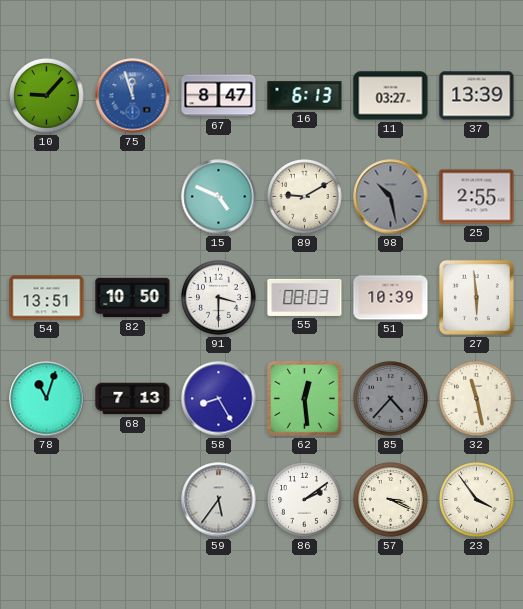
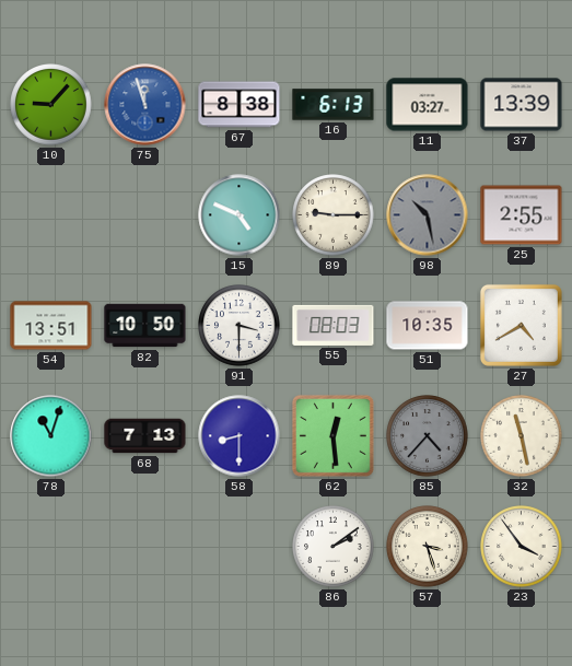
67: 8:47 -> 8:38 (240, 105)
89: 9:10 -> 9:15 (334, 215)
51: 10:39 -> 10:35 (428, 326)
27: 5:59 -> 4:40 (521, 325)
58: 8:25 -> 8:30 (240, 436)
59: 5:36 -> none (219, 500)
57: 3:19 -> 3:27 (428, 547)
